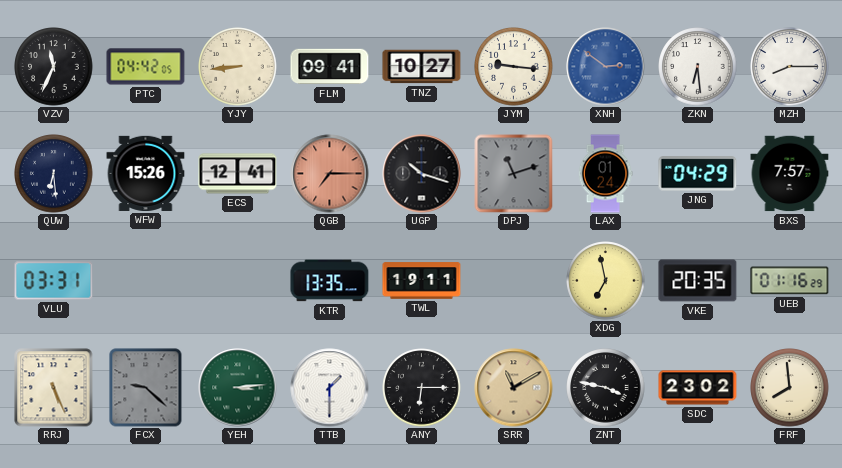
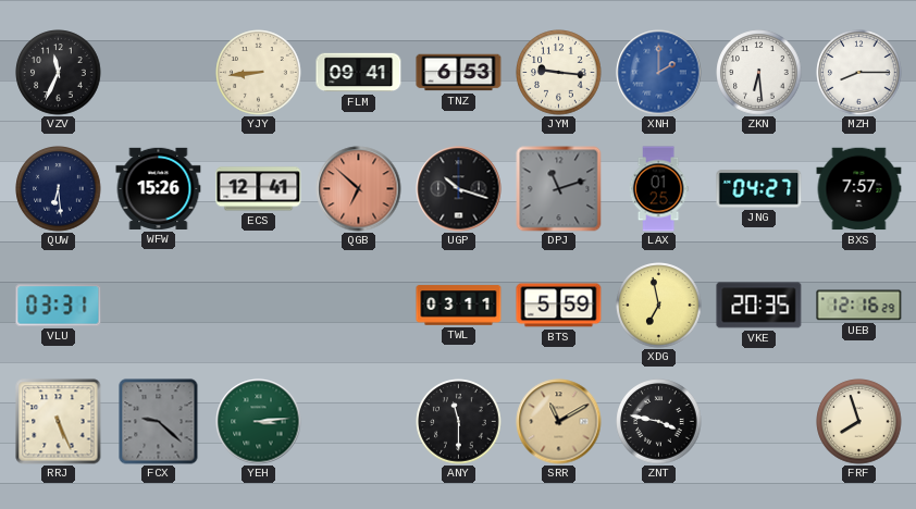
PTC: 04:42 -> none (146, 67)
TNZ: 10:27 -> 6:53 (459, 73)
XNH: 2:51 -> 2:00 (659, 73)
QGB: 7:15 -> 6:52 (359, 189)
LAX: 01:24 -> 01:25 (658, 189)
JNG: 04:29 -> 04:27 (759, 189)
KTR: 13:35 -> none (330, 281)
TWL: 19:11 -> 03:11 (459, 306)
BTS: none -> 5:59 (559, 306)
UEB: 01:16 -> 12:16 (859, 306)
TTB: 1:30 -> none (330, 388)
ANY: 6:15 -> 11:30 (459, 422)
SDC: 23:02 -> none (698, 388)
FRF: 7:59 -> 7:57 (859, 422)
